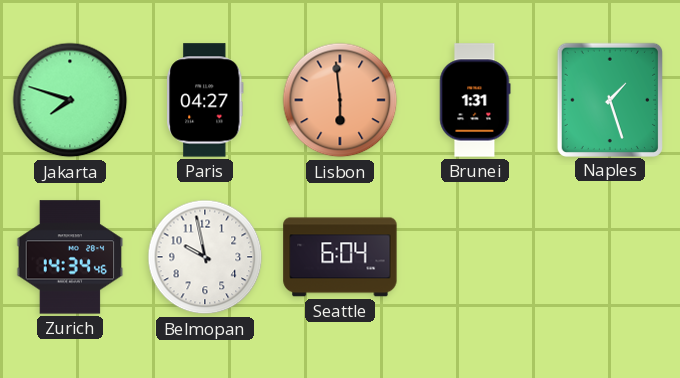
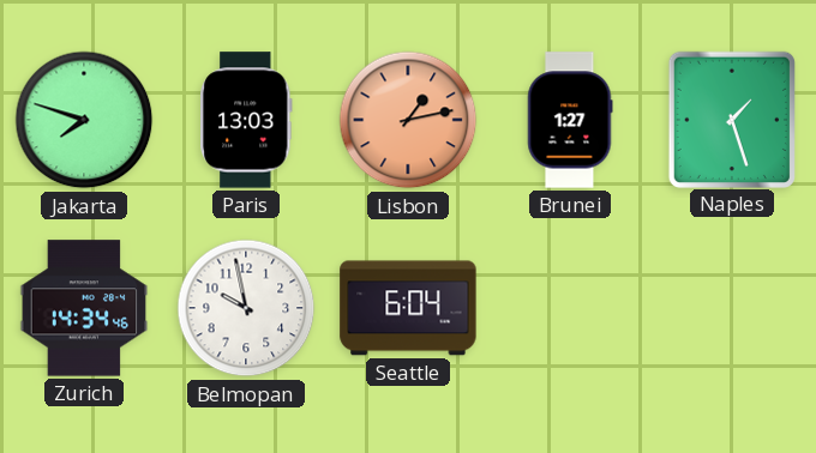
Paris: 04:27 -> 13:03 (246, 120)
Lisbon: 5:59 -> 1:13 (408, 120)
Brunei: 1:31 -> 1:27 (570, 120)
